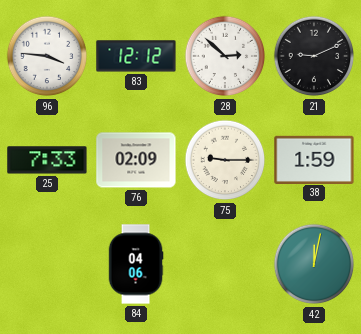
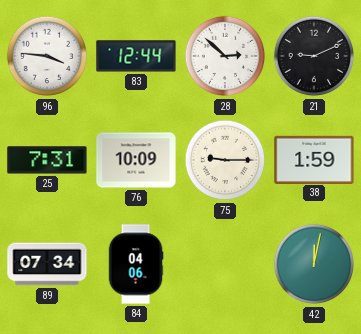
83: 12:12 -> 12:44 (136, 56)
25: 7:33 -> 7:31 (47, 160)
76: 02:09 -> 10:09 (136, 160)
89: none -> 07:34 (47, 264)
